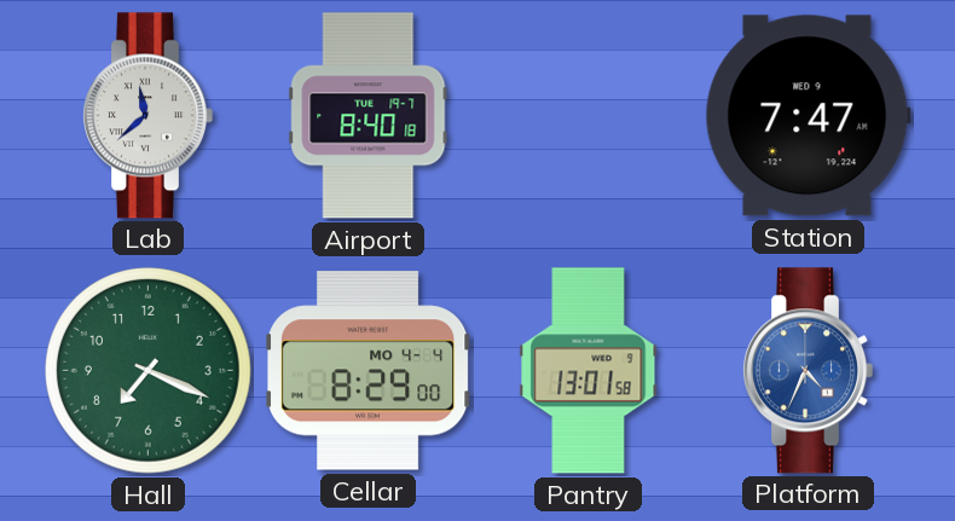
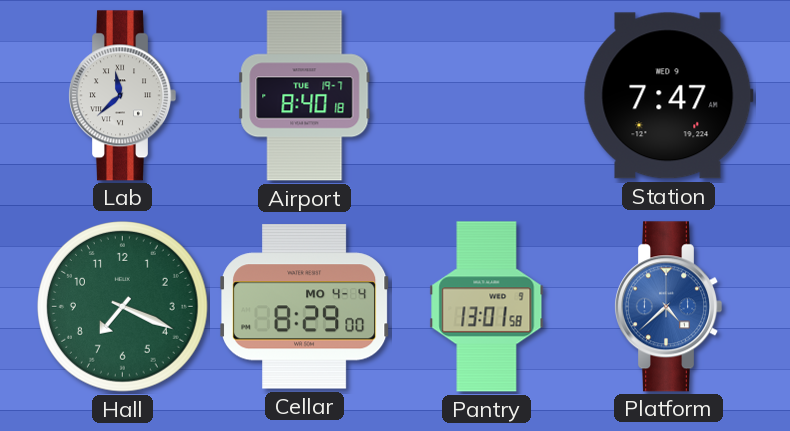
Platform: 4:34 -> 4:38 (669, 307)
